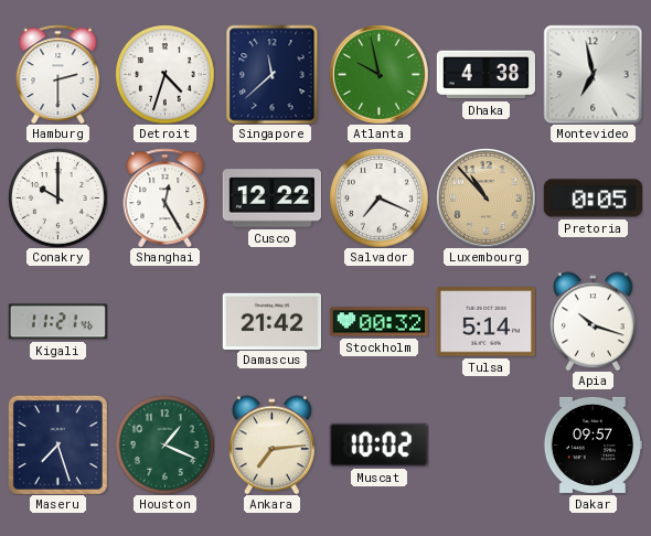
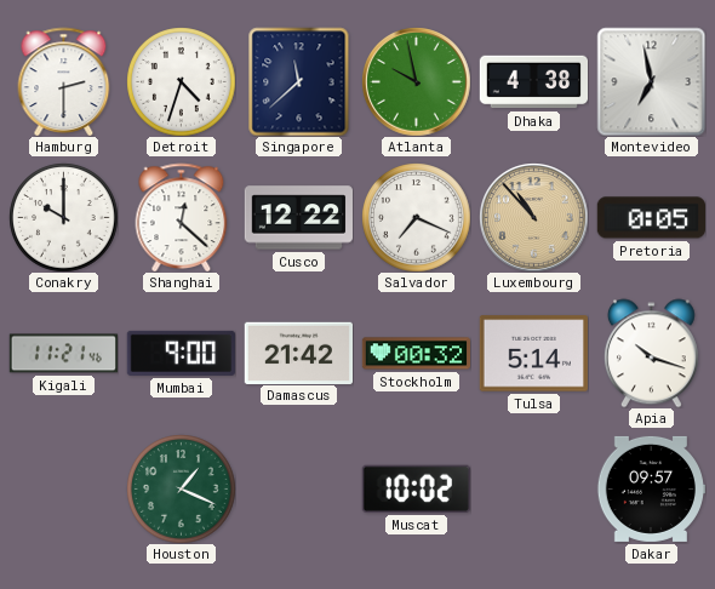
Shanghai: 12:25 -> 12:22 (182, 217)
Mumbai: none -> 9:00 (181, 353)
Maseru: 7:27 -> none (57, 444)
Ankara: 7:14 -> none (271, 444)
